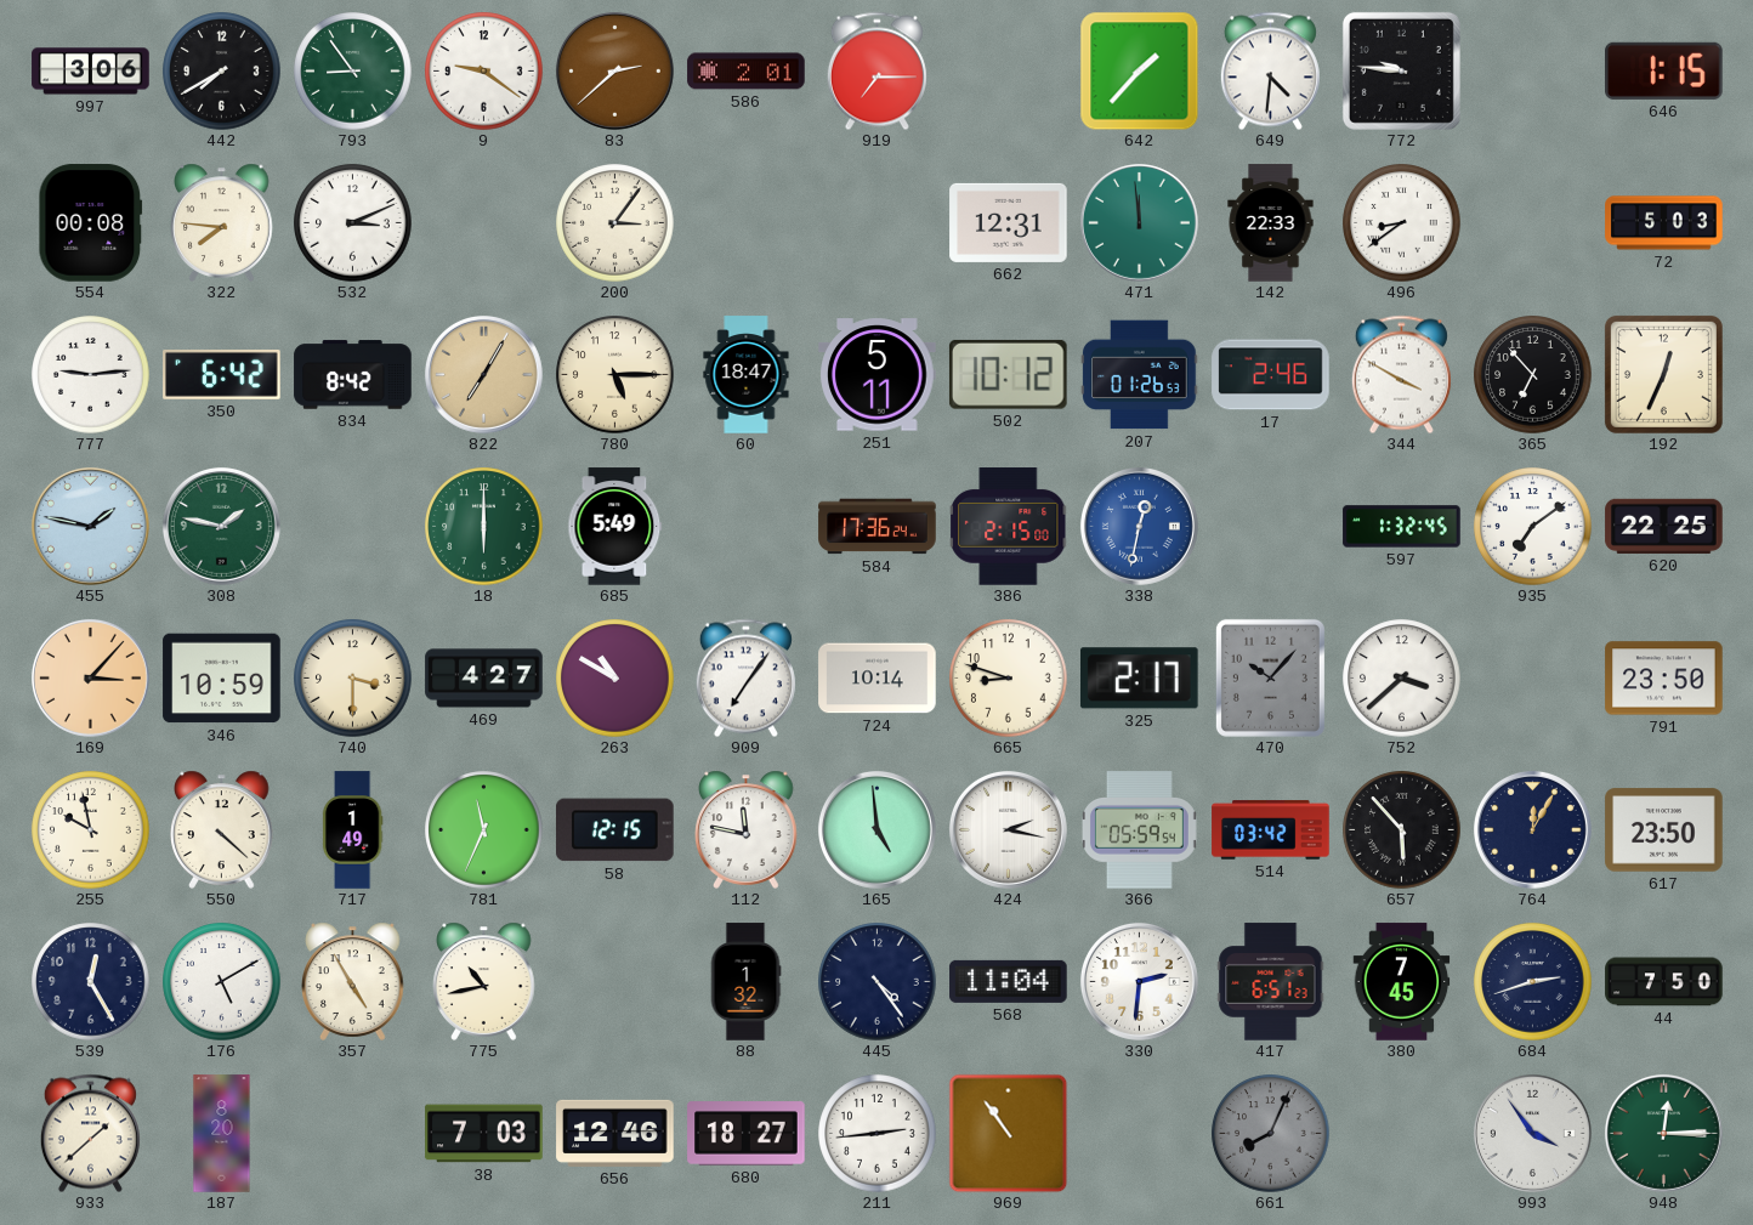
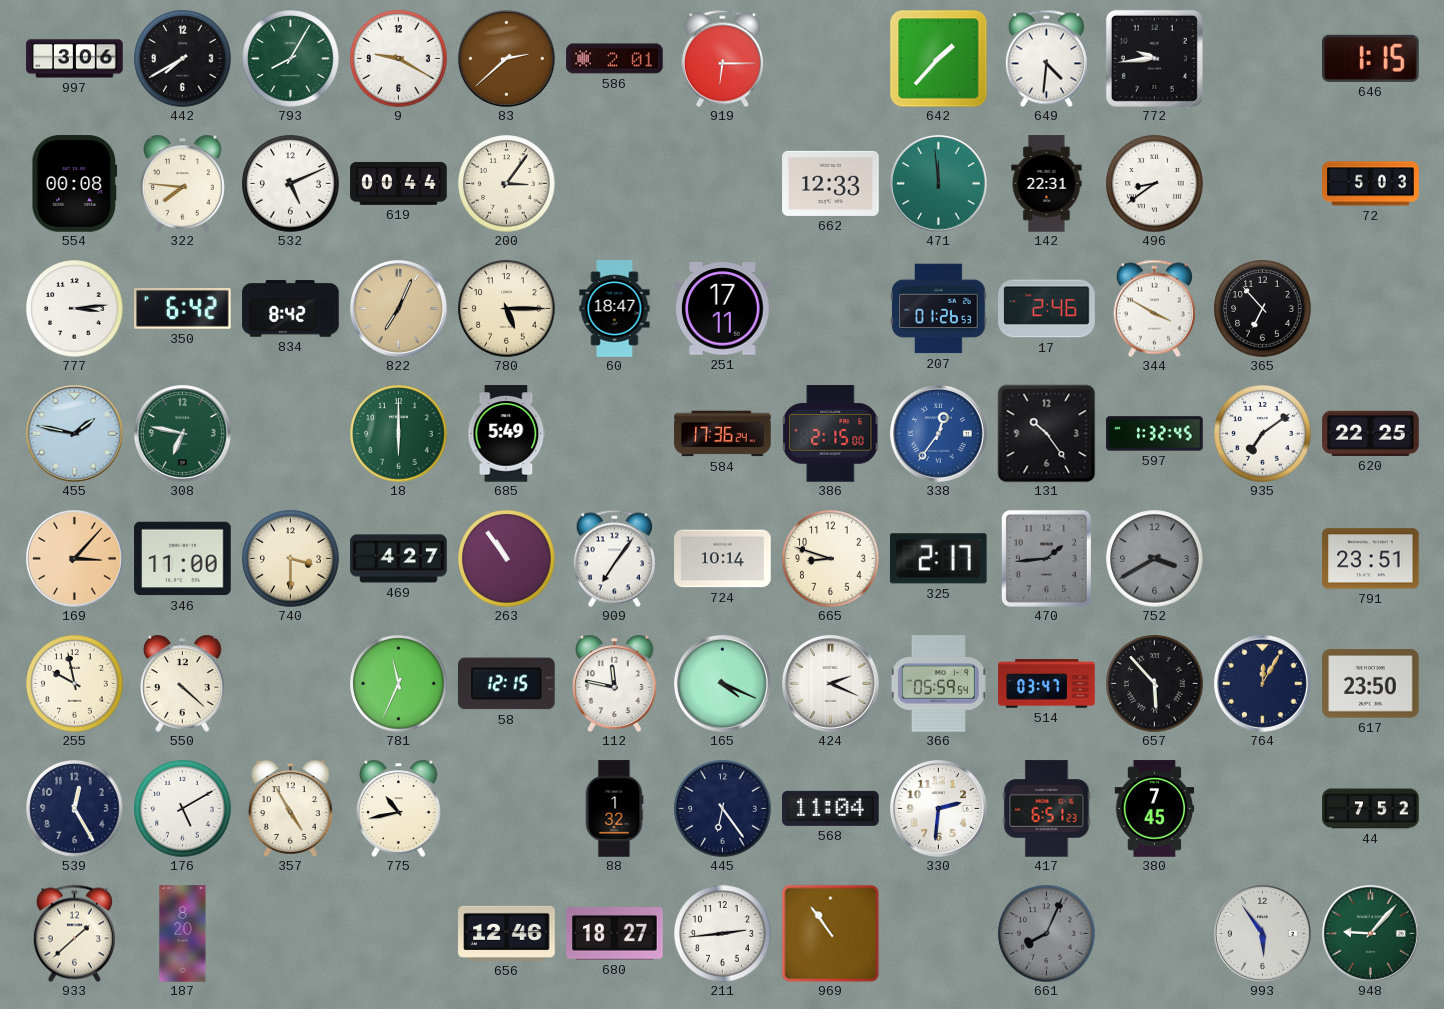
793: 8:54 -> 8:05 (291, 59)
9: 9:21 -> 9:20 (399, 59)
919: 7:15 -> 6:15 (722, 58)
772: 9:46 -> 9:44 (1154, 58)
532: 3:11 -> 5:11 (291, 184)
619: none -> 00:44 (399, 183)
662: 12:31 -> 12:33 (831, 183)
142: 22:33 -> 22:31 (1047, 184)
777: 9:14 -> 3:14 (75, 309)
822: 7:05 -> 7:04 (398, 308)
251: 5:11 -> 17:11 (723, 309)
502: 10:12 -> none (1008, 374)
192: 12:34 -> none (1663, 374)
308: 1:47 -> 6:47 (182, 433)
338: 12:32 -> 12:36 (938, 433)
131: none -> 10:24 (1046, 433)
346: 10:59 -> 11:00 (183, 559)
263: 10:50 -> 10:54 (507, 559)
470: 10:07 -> 1:44 (1046, 558)
752: 3:38 -> 3:40 (1155, 559)
752 dial: white -> grey (1155, 559)
791: 23:50 -> 23:51 (1371, 559)
717: 1:49 -> none (352, 830)
165: 4:59 -> 4:19 (722, 683)
424: 2:17 -> 2:19 (830, 683)
514: 03:42 -> 03:47 (1047, 684)
445: 4:24 -> 6:24 (723, 809)
684: 2:42 -> none (1533, 982)
44: 7:50 -> 7:52 (1371, 809)
38: 7:03 -> none (484, 1134)
993: 3:54 -> 5:54 (1262, 933)
948: 12:15 -> 9:07 (1370, 933)
